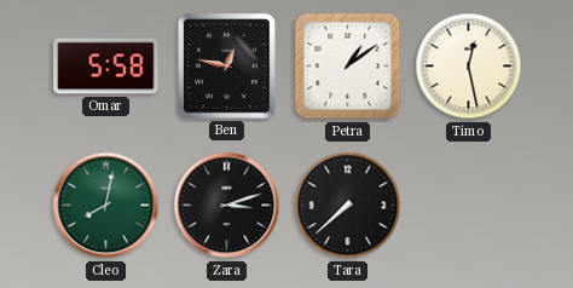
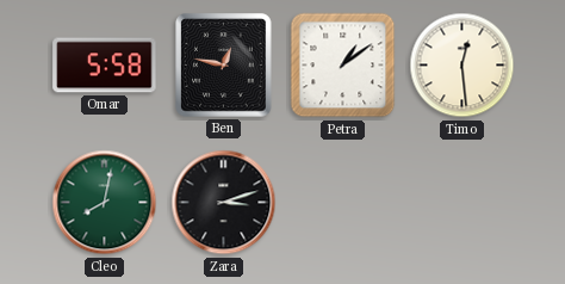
Timo: 12:28 -> 12:29 (462, 66)
Tara: 7:38 -> none (348, 206)
